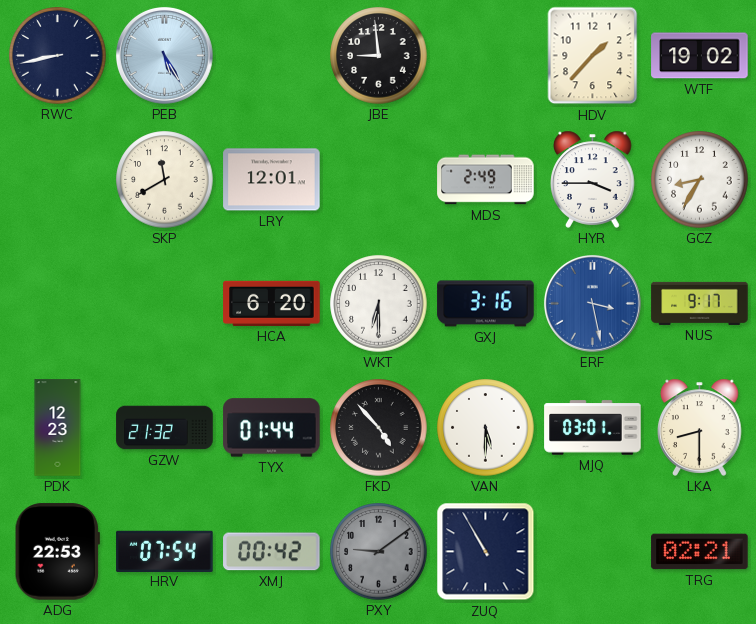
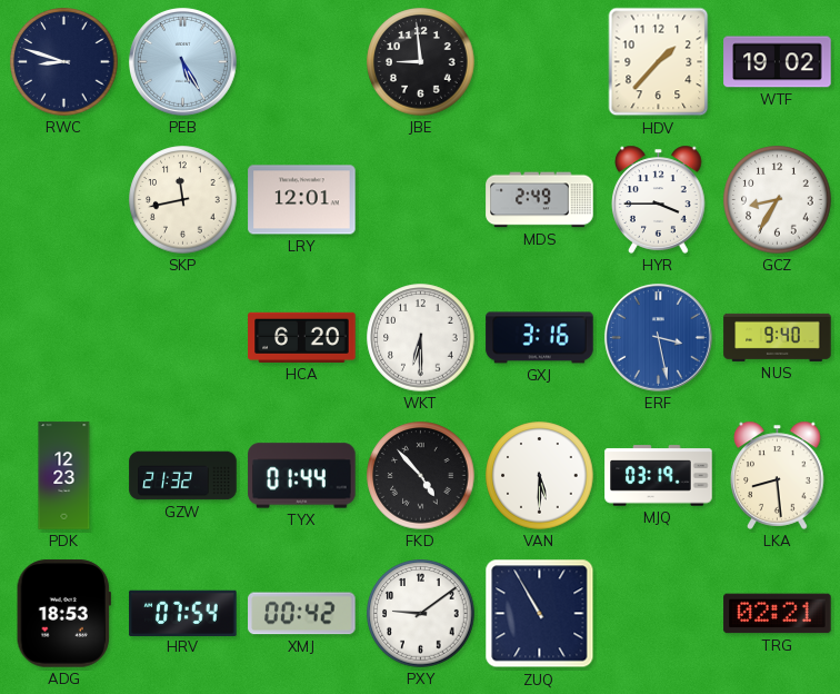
RWC: 8:43 -> 8:48 (64, 62)
SKP: 11:40 -> 11:43 (183, 200)
NUS: 9:17 -> 9:40 (778, 337)
MJQ: 03:01 -> 03:19 (659, 476)
LKA: 8:30 -> 8:29 (778, 475)
ADG: 22:53 -> 18:53 (63, 614)
PXY dial: grey -> white (421, 614)
